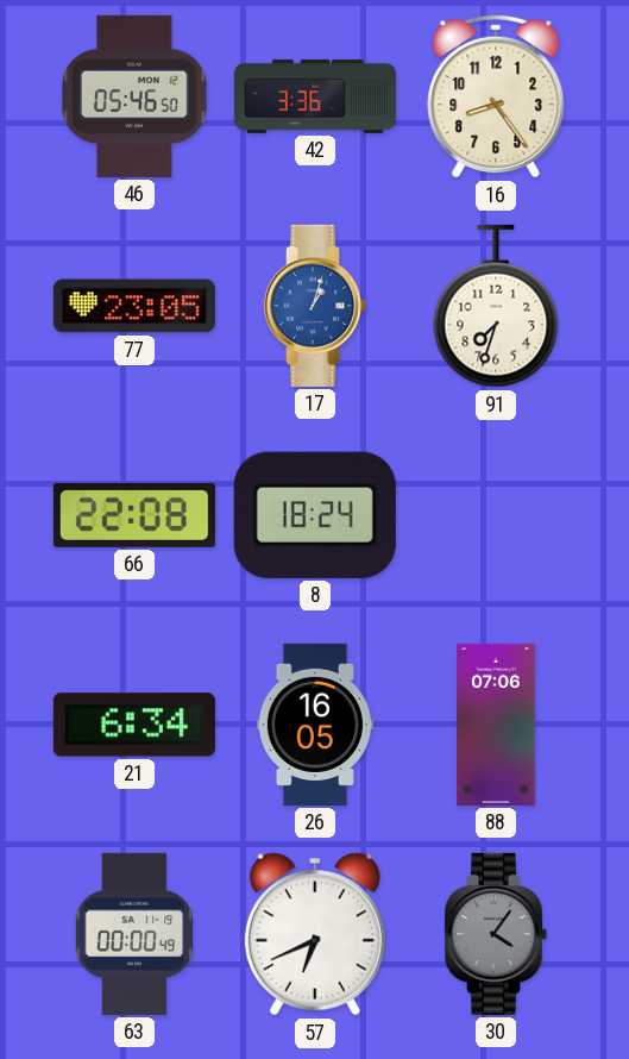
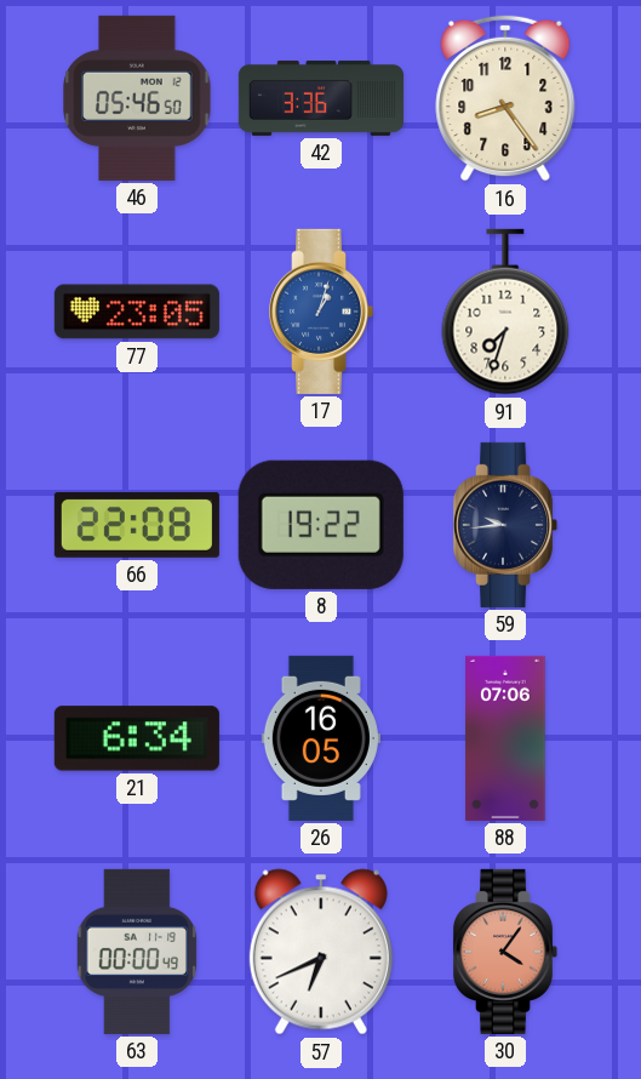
8: 18:24 -> 19:22 (321, 525)
59: none -> 9:44 (505, 525)
30 dial: grey -> salmon (505, 952)
